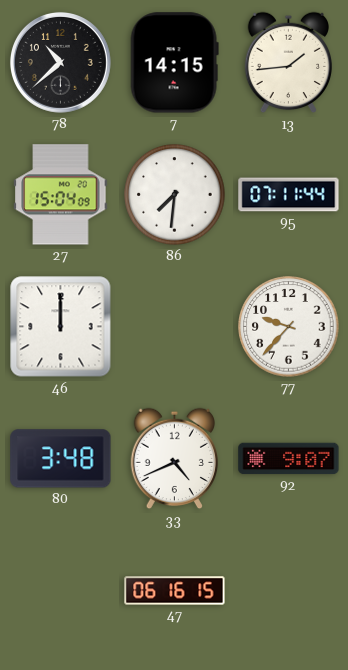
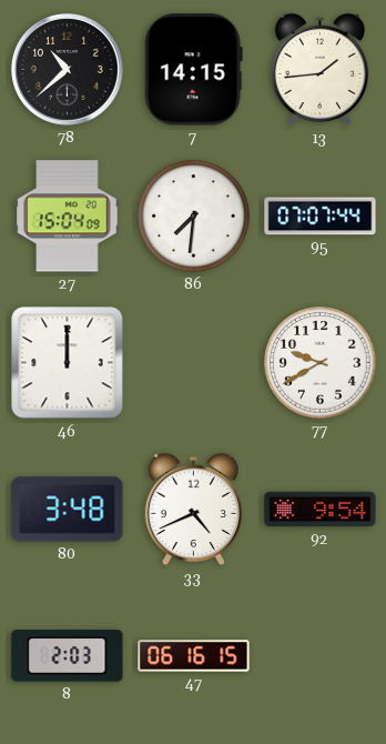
95: 07:11 -> 07:07 (321, 217)
77: 9:37 -> 9:40 (321, 363)
92: 9:07 -> 9:54 (321, 510)
8: none -> 2:03 (68, 656)
